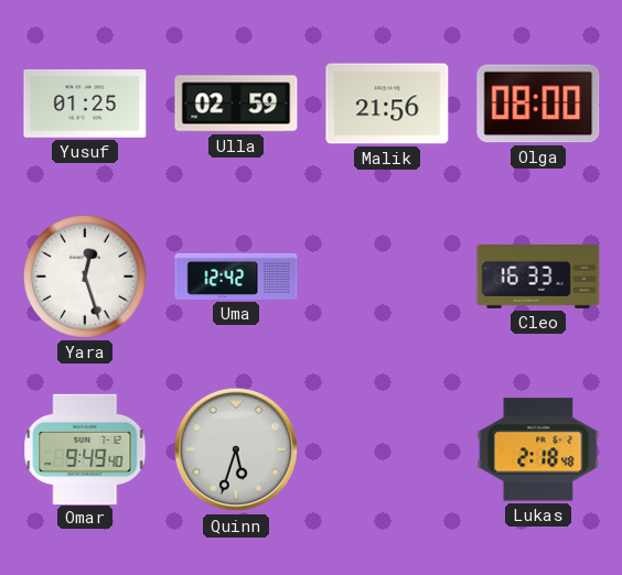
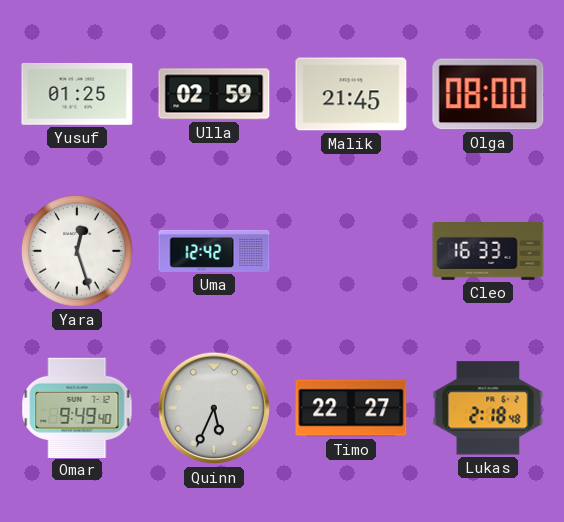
Malik: 21:56 -> 21:45 (351, 94)
Quinn: 5:33 -> 5:34 (214, 408)
Timo: none -> 22:27 (351, 408)
